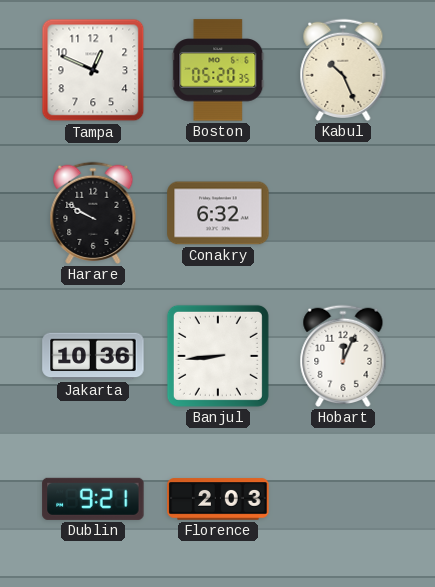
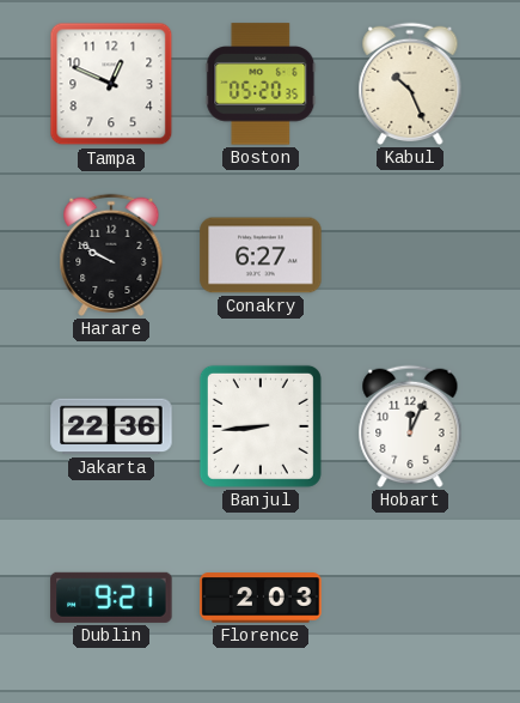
Conakry: 6:32 -> 6:27 (261, 255)
Jakarta: 10:36 -> 22:36 (111, 426)
